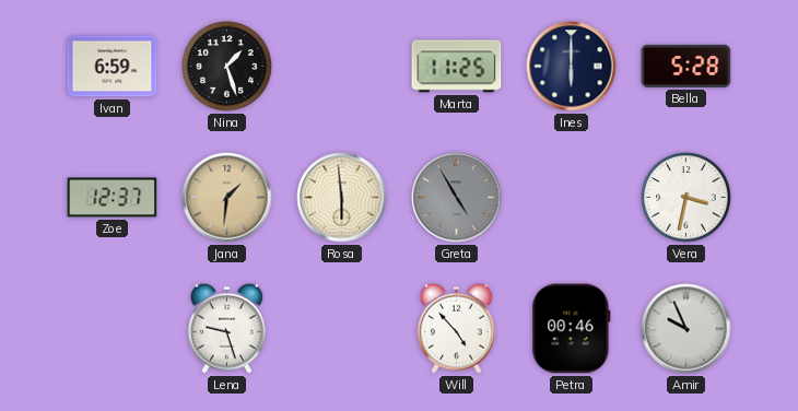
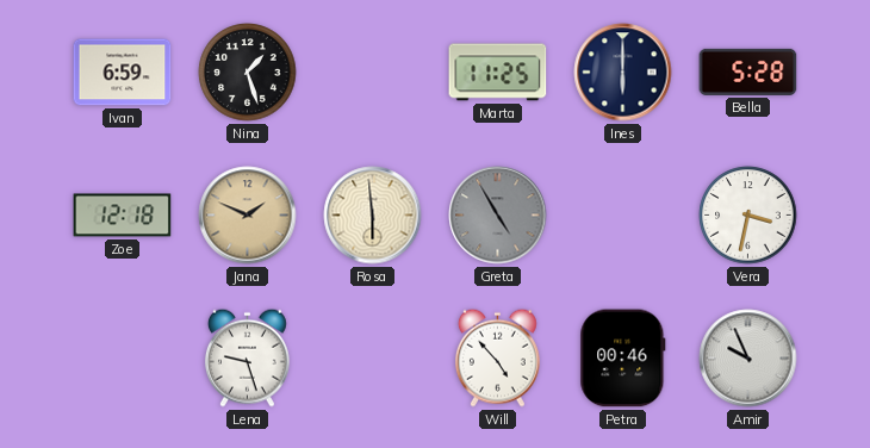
Zoe: 12:37 -> 12:18 (123, 216)
Jana: 1:31 -> 1:49 (248, 216)
